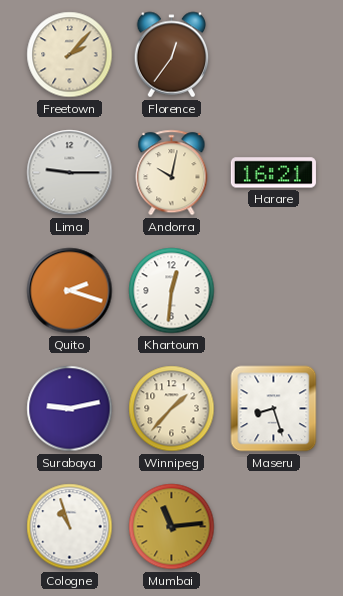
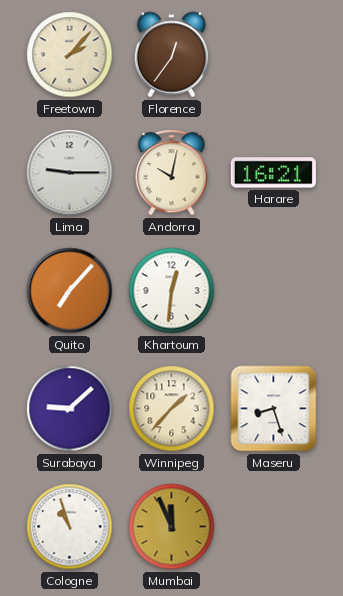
Quito: 2:18 -> 7:07 (70, 291)
Surabaya: 9:13 -> 9:08 (70, 409)
Mumbai: 11:14 -> 11:56 (172, 527)
